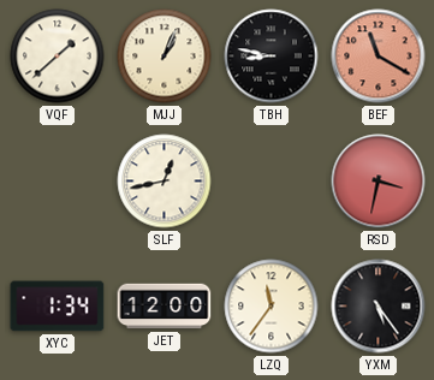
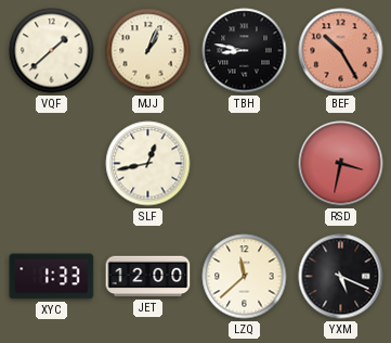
BEF: 11:20 -> 10:25 (341, 51)
XYC: 1:34 -> 1:33 (52, 277)
LZQ: 11:36 -> 11:38 (245, 277)
YXM: 5:24 -> 5:19 (341, 277)
